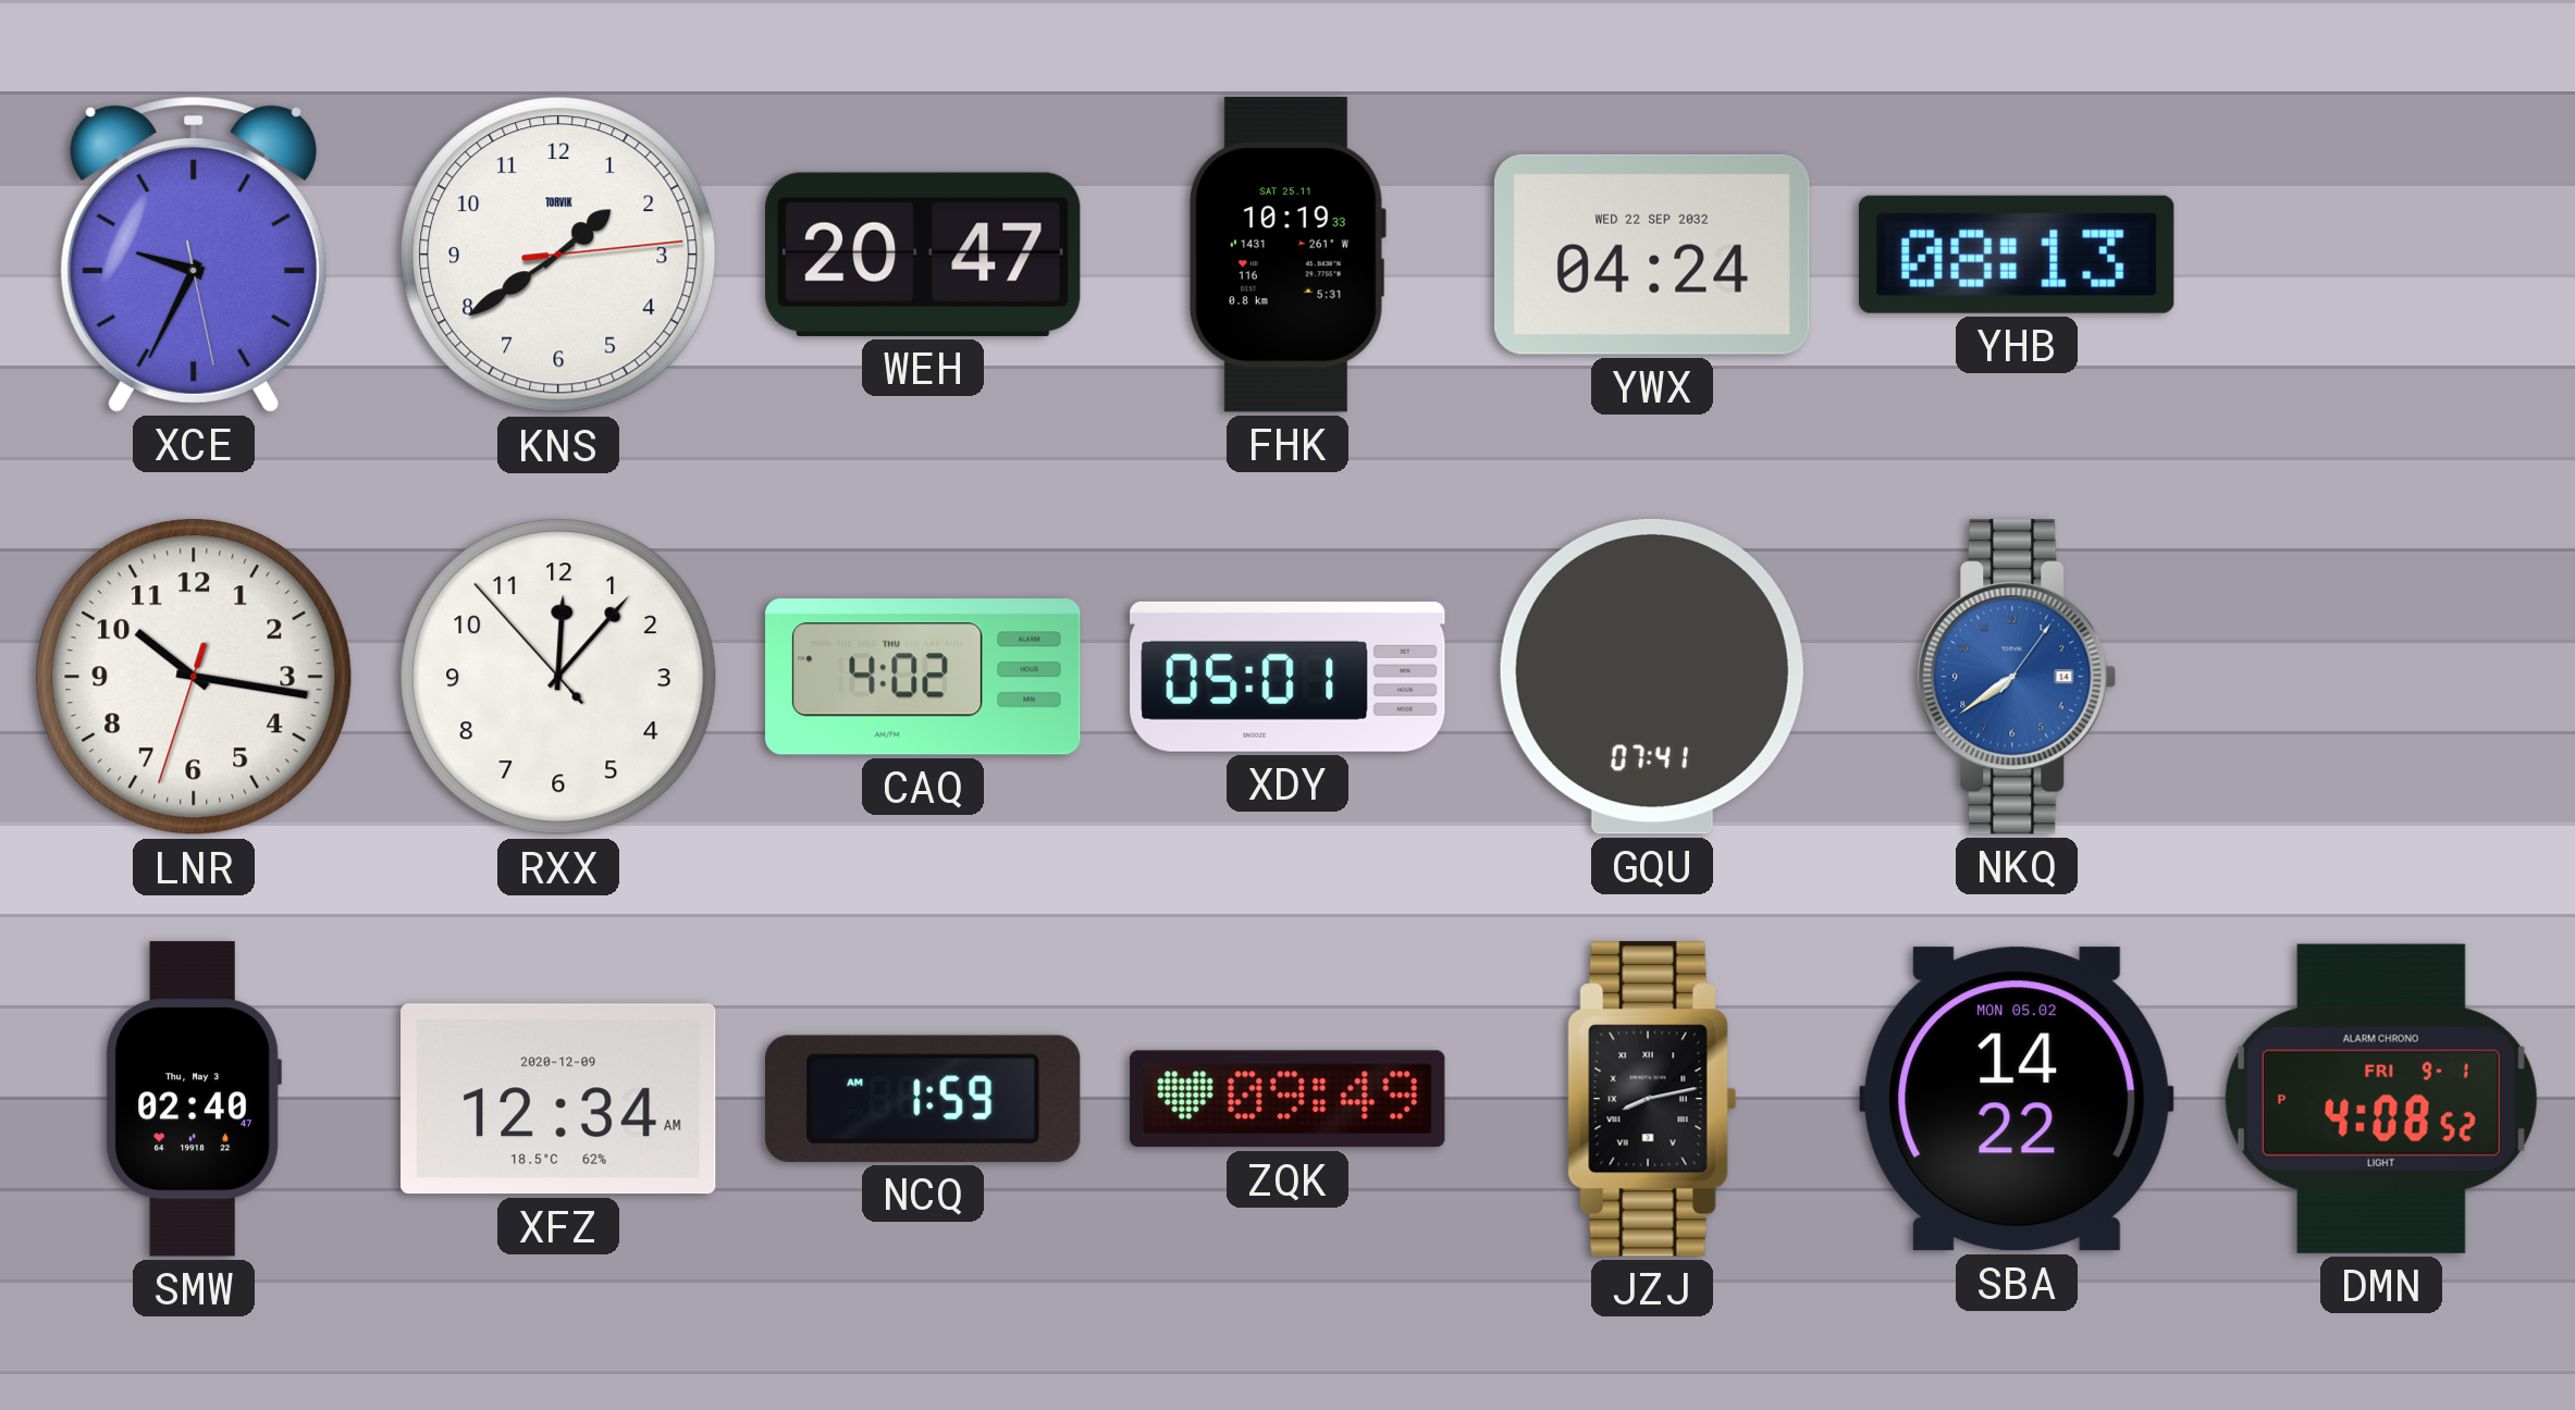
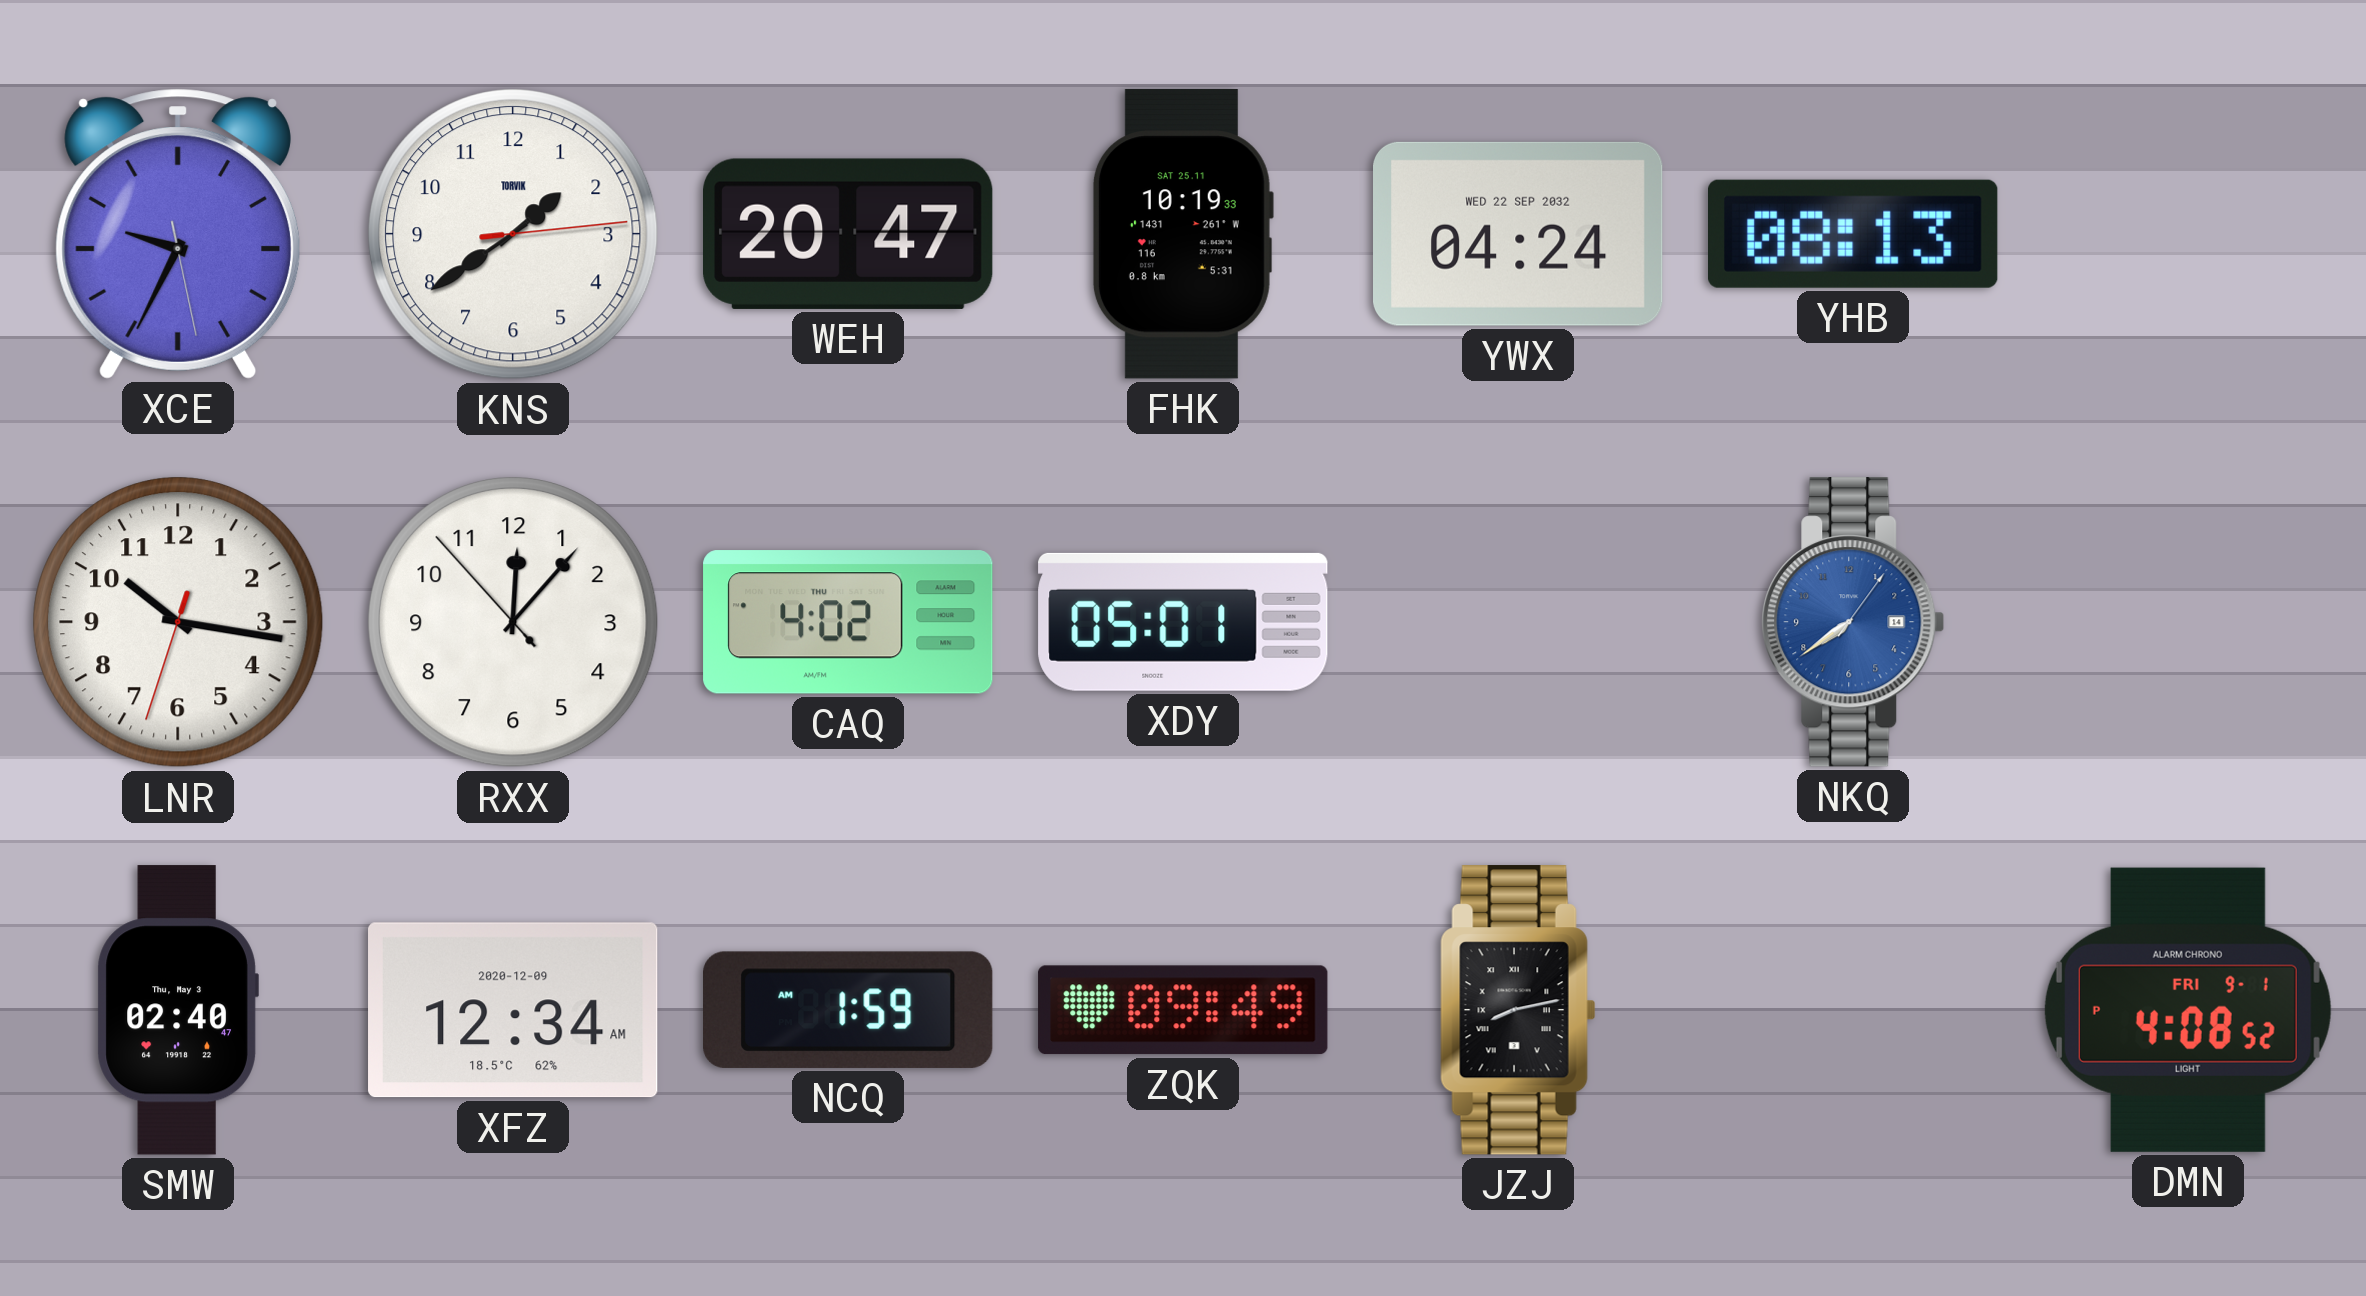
GQU: 07:41 -> none (1652, 677)
SBA: 14:22 -> none (2018, 1099)
